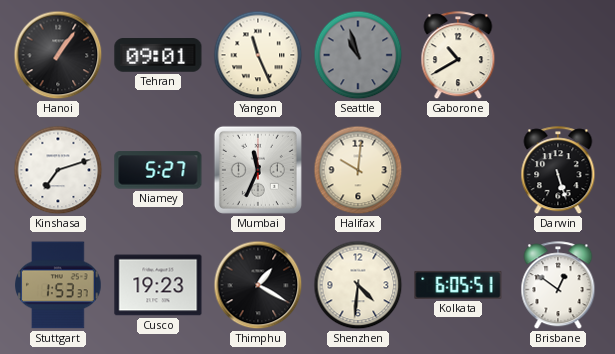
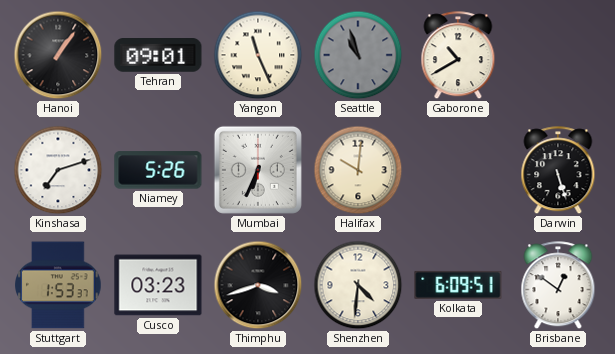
Niamey: 5:27 -> 5:26 (158, 170)
Mumbai: 11:34 -> 6:34 (258, 170)
Cusco: 19:23 -> 03:23 (158, 285)
Thimphu: 1:20 -> 3:42 (258, 285)
Kolkata: 6:05 -> 6:09 (458, 285)
